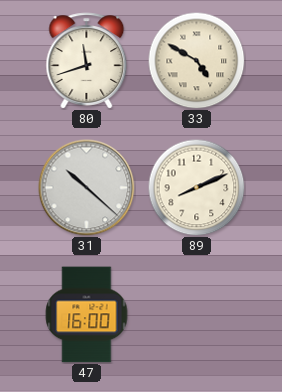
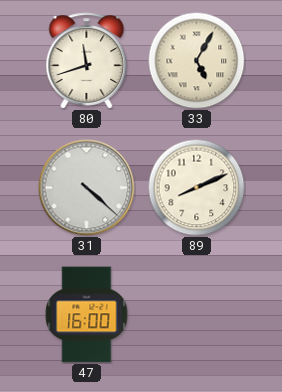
33: 4:50 -> 5:05 (196, 60)
31: 10:22 -> 4:22 (87, 188)
